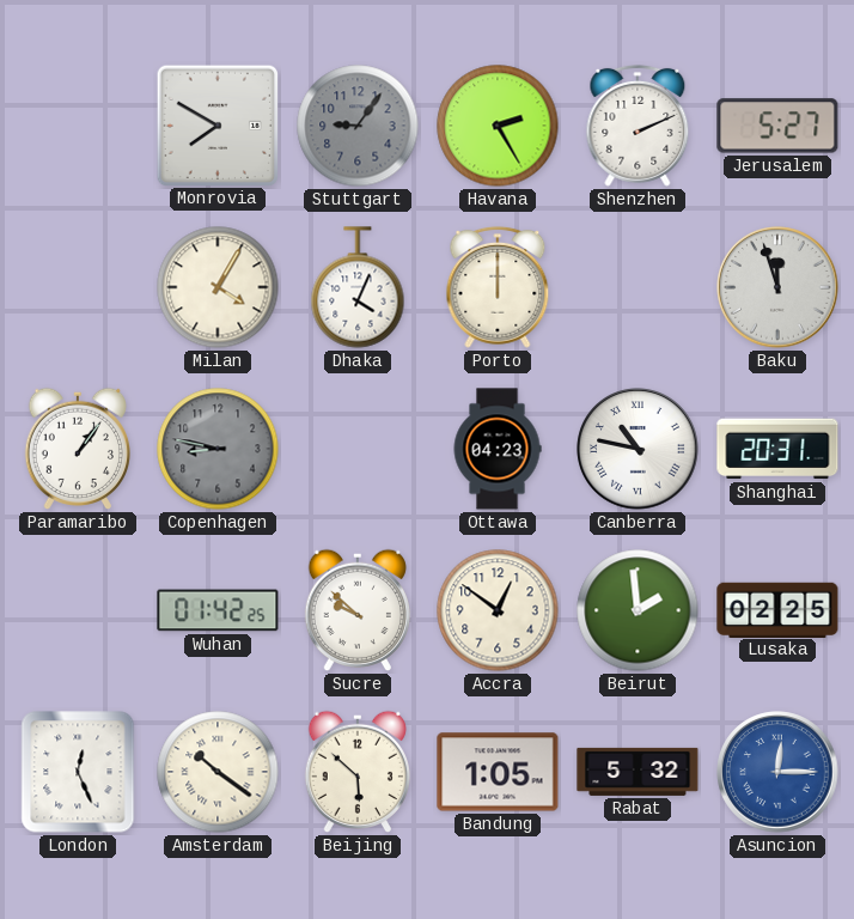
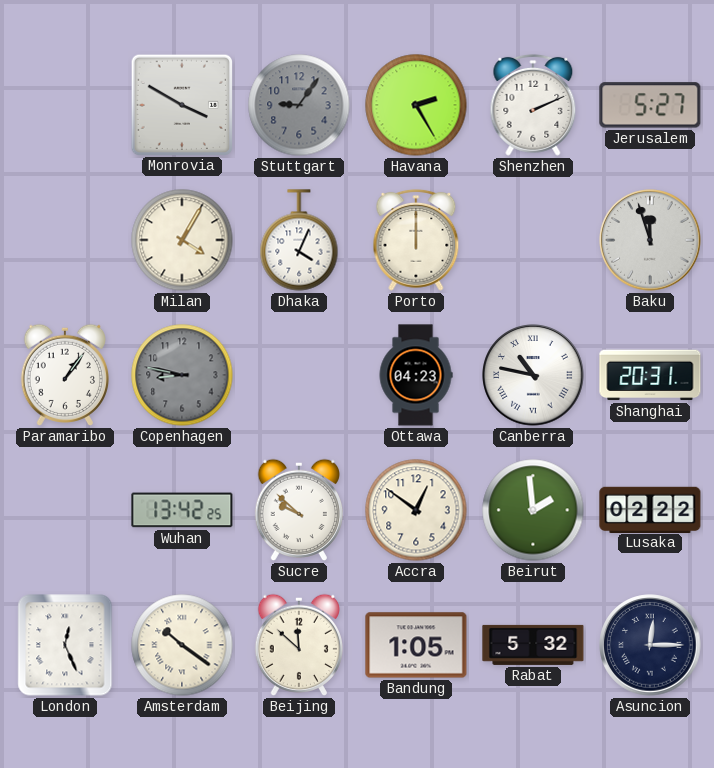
Monrovia: 7:50 -> 3:50 (181, 104)
Wuhan: 01:42 -> 13:42 (182, 510)
Lusaka: 02:25 -> 02:22 (650, 509)
Beijing: 5:52 -> 11:52 (298, 645)
Asuncion dial: blue -> navy (650, 645)
